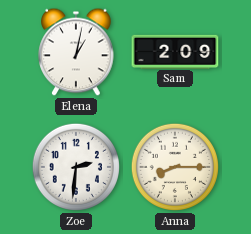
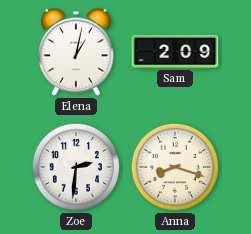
Anna: 8:15 -> 8:18 (175, 167)
